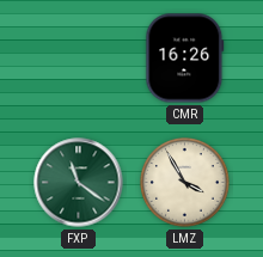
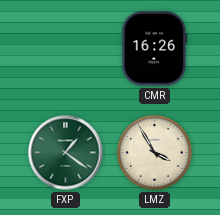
FXP: 11:21 -> 1:21 (66, 153)
